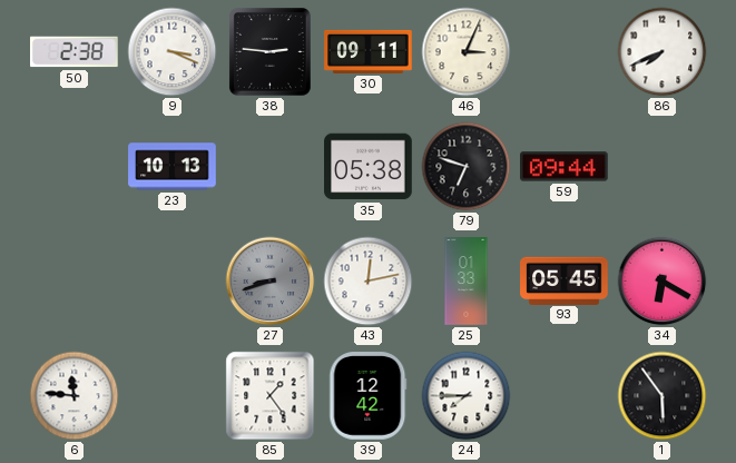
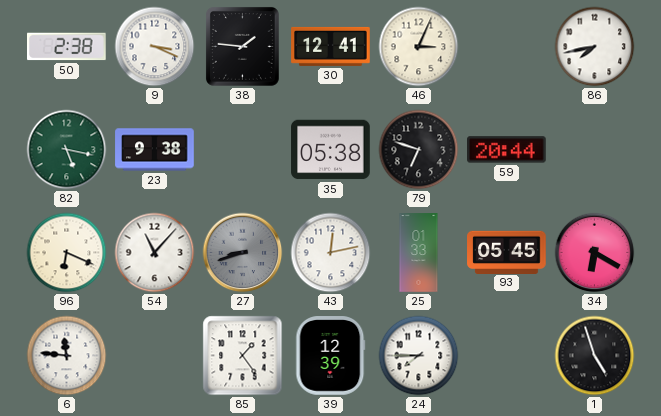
38: 2:46 -> 1:46 (242, 46)
30: 09:11 -> 12:41 (331, 46)
86: 7:41 -> 7:43 (595, 47)
82: none -> 5:17 (67, 150)
23: 10:13 -> 9:38 (155, 150)
59: 09:44 -> 20:44 (507, 150)
96: none -> 6:19 (67, 253)
54: none -> 11:07 (155, 253)
39: 12:42 -> 12:39 (331, 356)
1: 5:54 -> 4:57 (595, 356)
